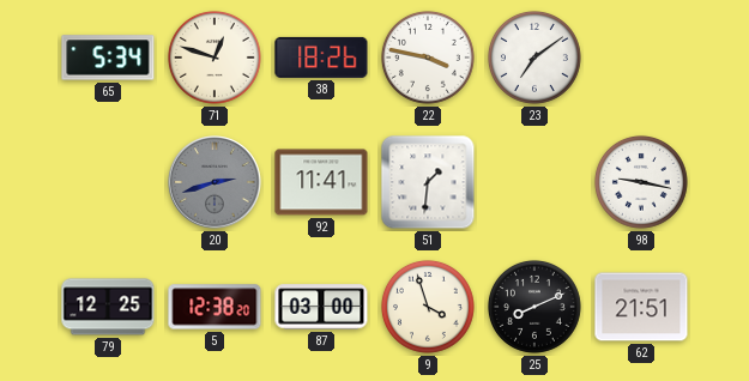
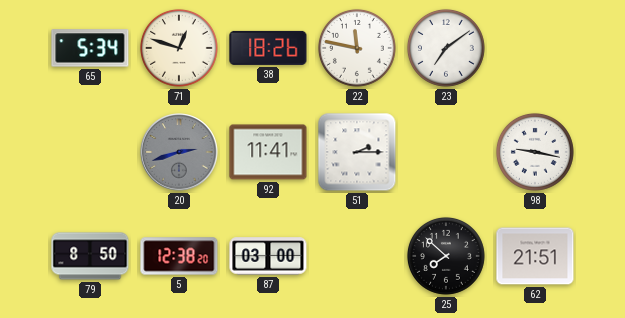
22: 3:47 -> 11:47 (357, 48)
51: 1:31 -> 2:15 (357, 152)
79: 12:25 -> 8:50 (90, 256)
9: 3:57 -> none (428, 307)
25: 8:11 -> 7:52 (446, 256)
